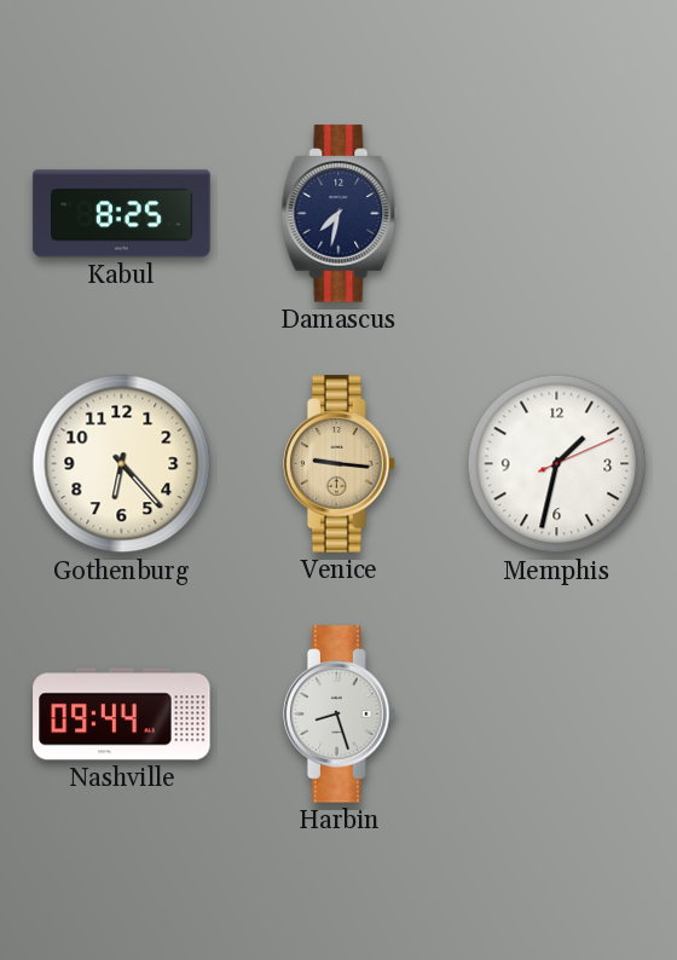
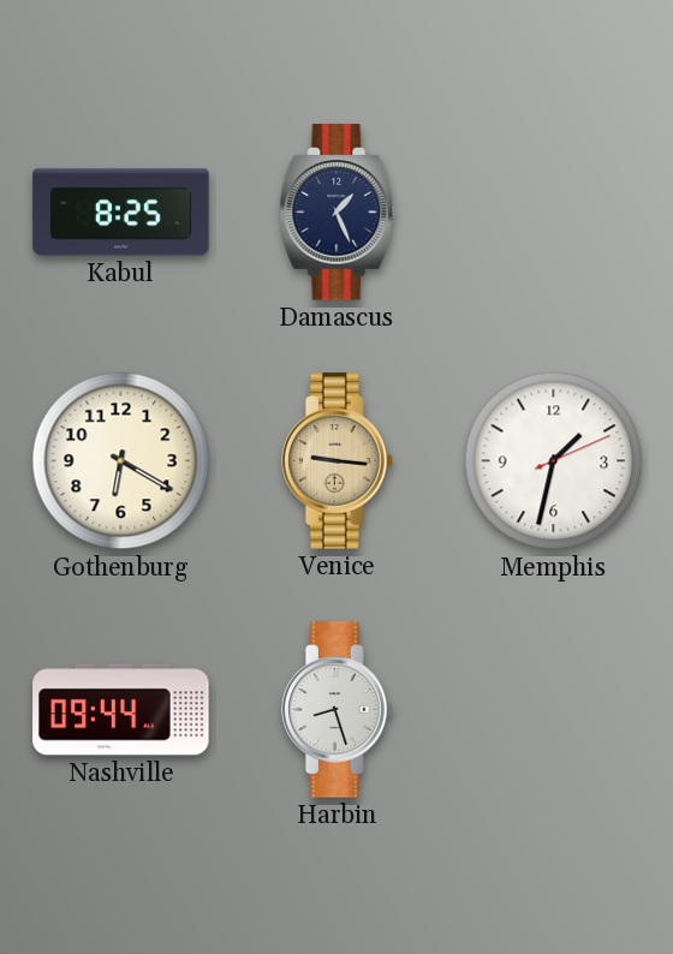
Damascus: 7:32 -> 1:26 (338, 213)
Gothenburg: 6:23 -> 6:20 (121, 461)
